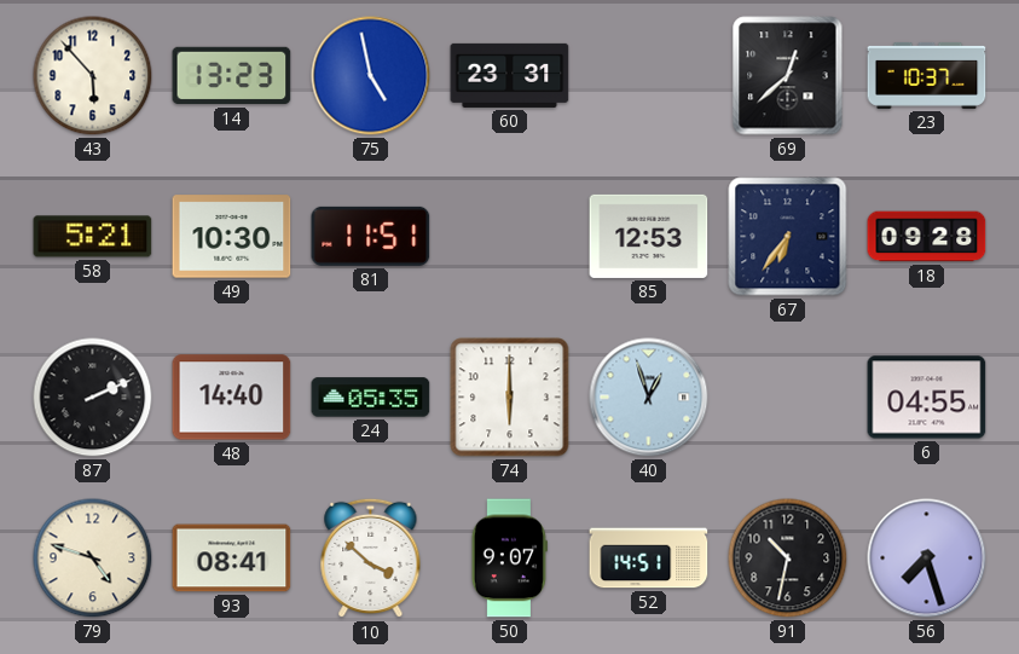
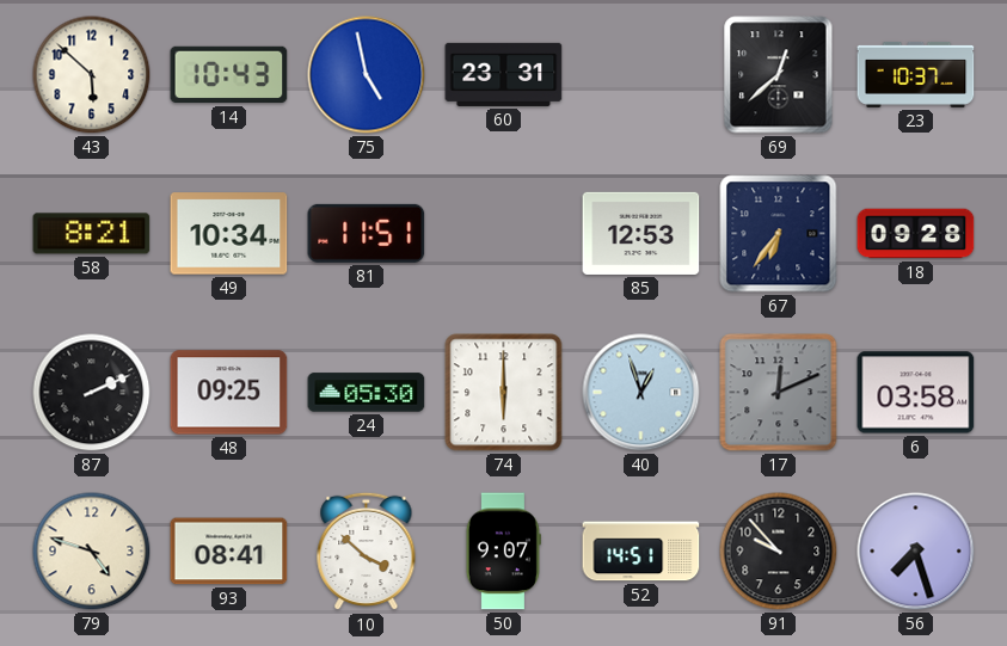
43: 5:53 -> 5:52 (92, 75)
14: 13:23 -> 10:43 (229, 75)
58: 5:21 -> 8:21 (92, 234)
49: 10:30 -> 10:34 (229, 234)
48: 14:40 -> 09:25 (229, 393)
24: 05:35 -> 05:30 (367, 393)
17: none -> 12:11 (779, 393)
6: 04:55 -> 03:58 (916, 393)
91: 10:32 -> 9:53 (779, 552)
